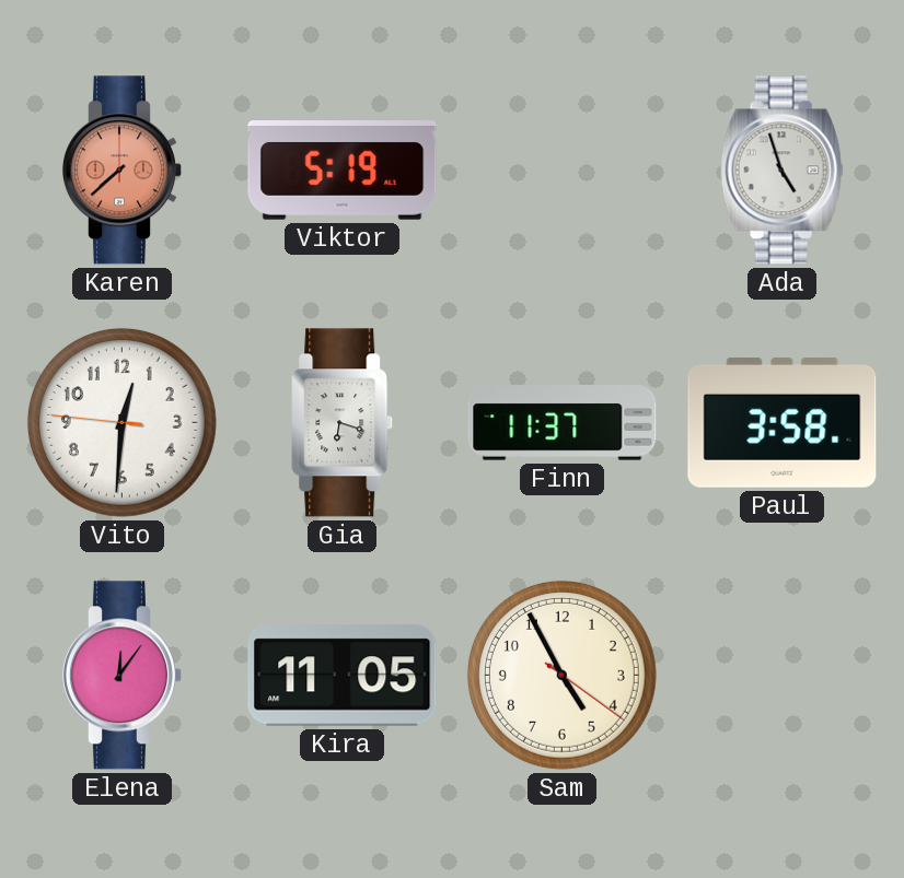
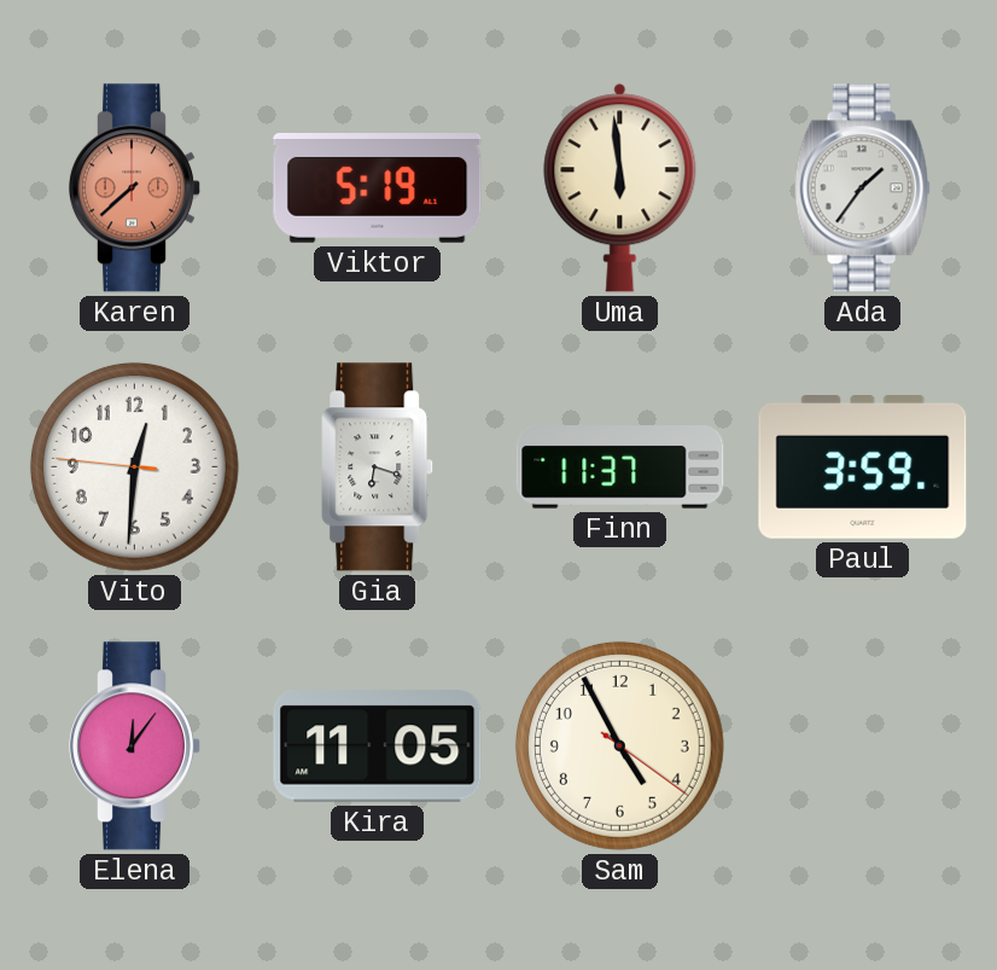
Uma: none -> 5:59 (620, 188)
Ada: 4:57 -> 1:36 (862, 188)
Paul: 3:58 -> 3:59 (863, 467)
